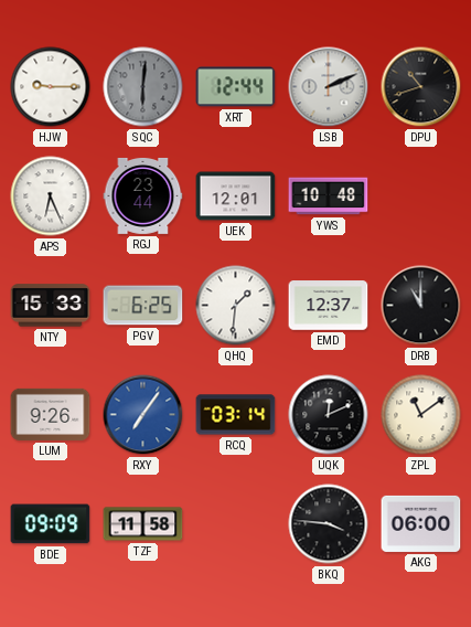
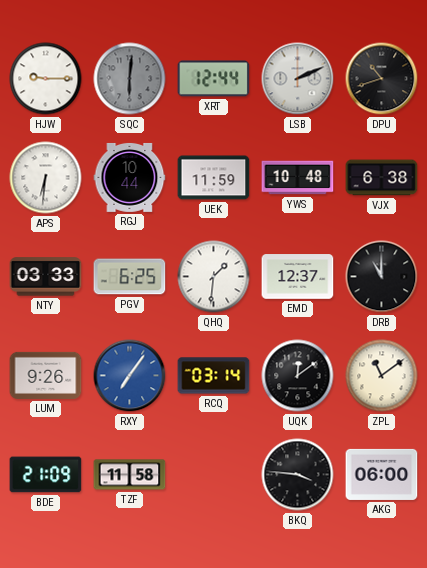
APS: 6:26 -> 6:31 (46, 178)
RGJ: 23:44 -> 10:44 (130, 177)
UEK: 12:01 -> 11:59 (214, 178)
VJX: none -> 6:38 (382, 178)
NTY: 15:33 -> 03:33 (46, 277)
UQK: 12:11 -> 12:09 (298, 376)
BDE: 09:09 -> 21:09 (46, 475)
